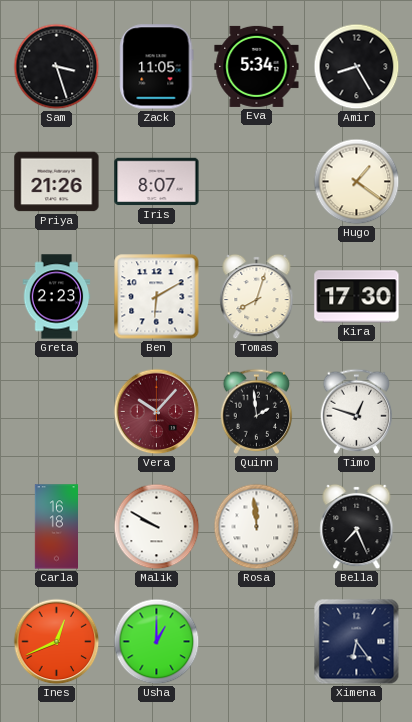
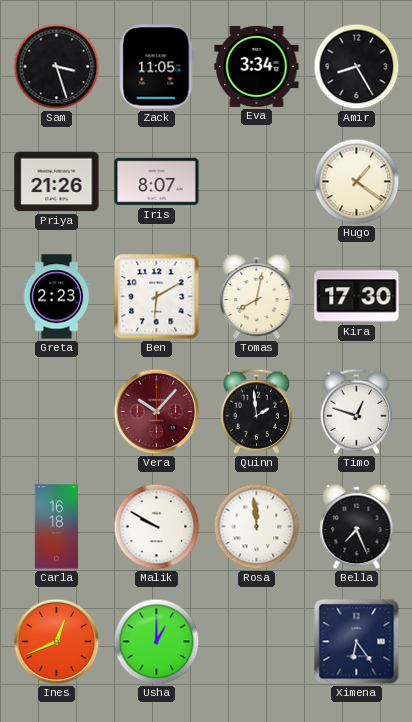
Eva: 5:34 -> 3:34 (257, 66)
Tomas: 8:03 -> 8:02 (257, 297)
